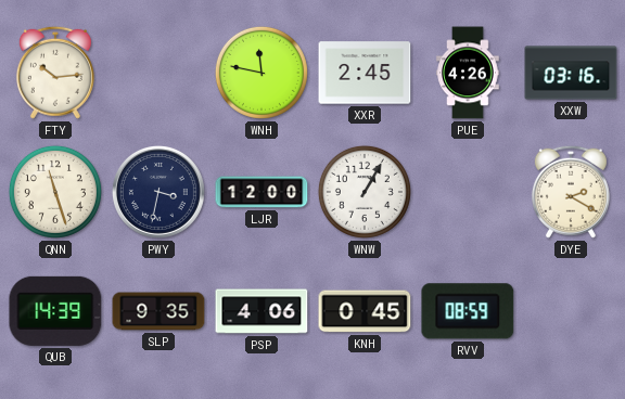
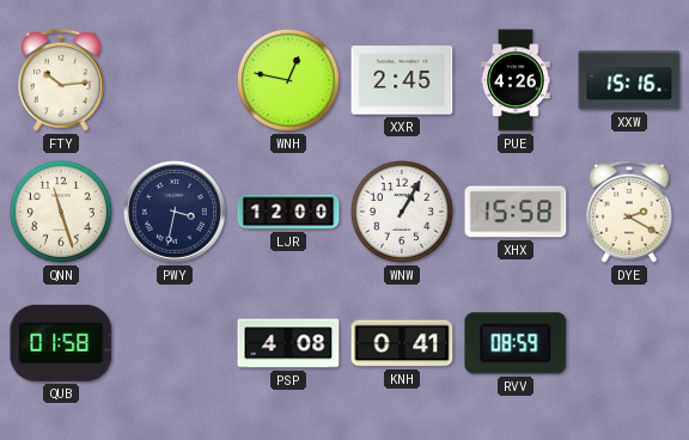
WNH: 11:47 -> 12:47 (288, 80)
XXW: 03:16 -> 15:16 (629, 80)
XHX: none -> 15:58 (516, 212)
QUB: 14:39 -> 01:58 (61, 343)
SLP: 9:35 -> none (158, 311)
PSP: 4:06 -> 4:08 (288, 343)
KNH: 0:45 -> 0:41 (402, 343)
